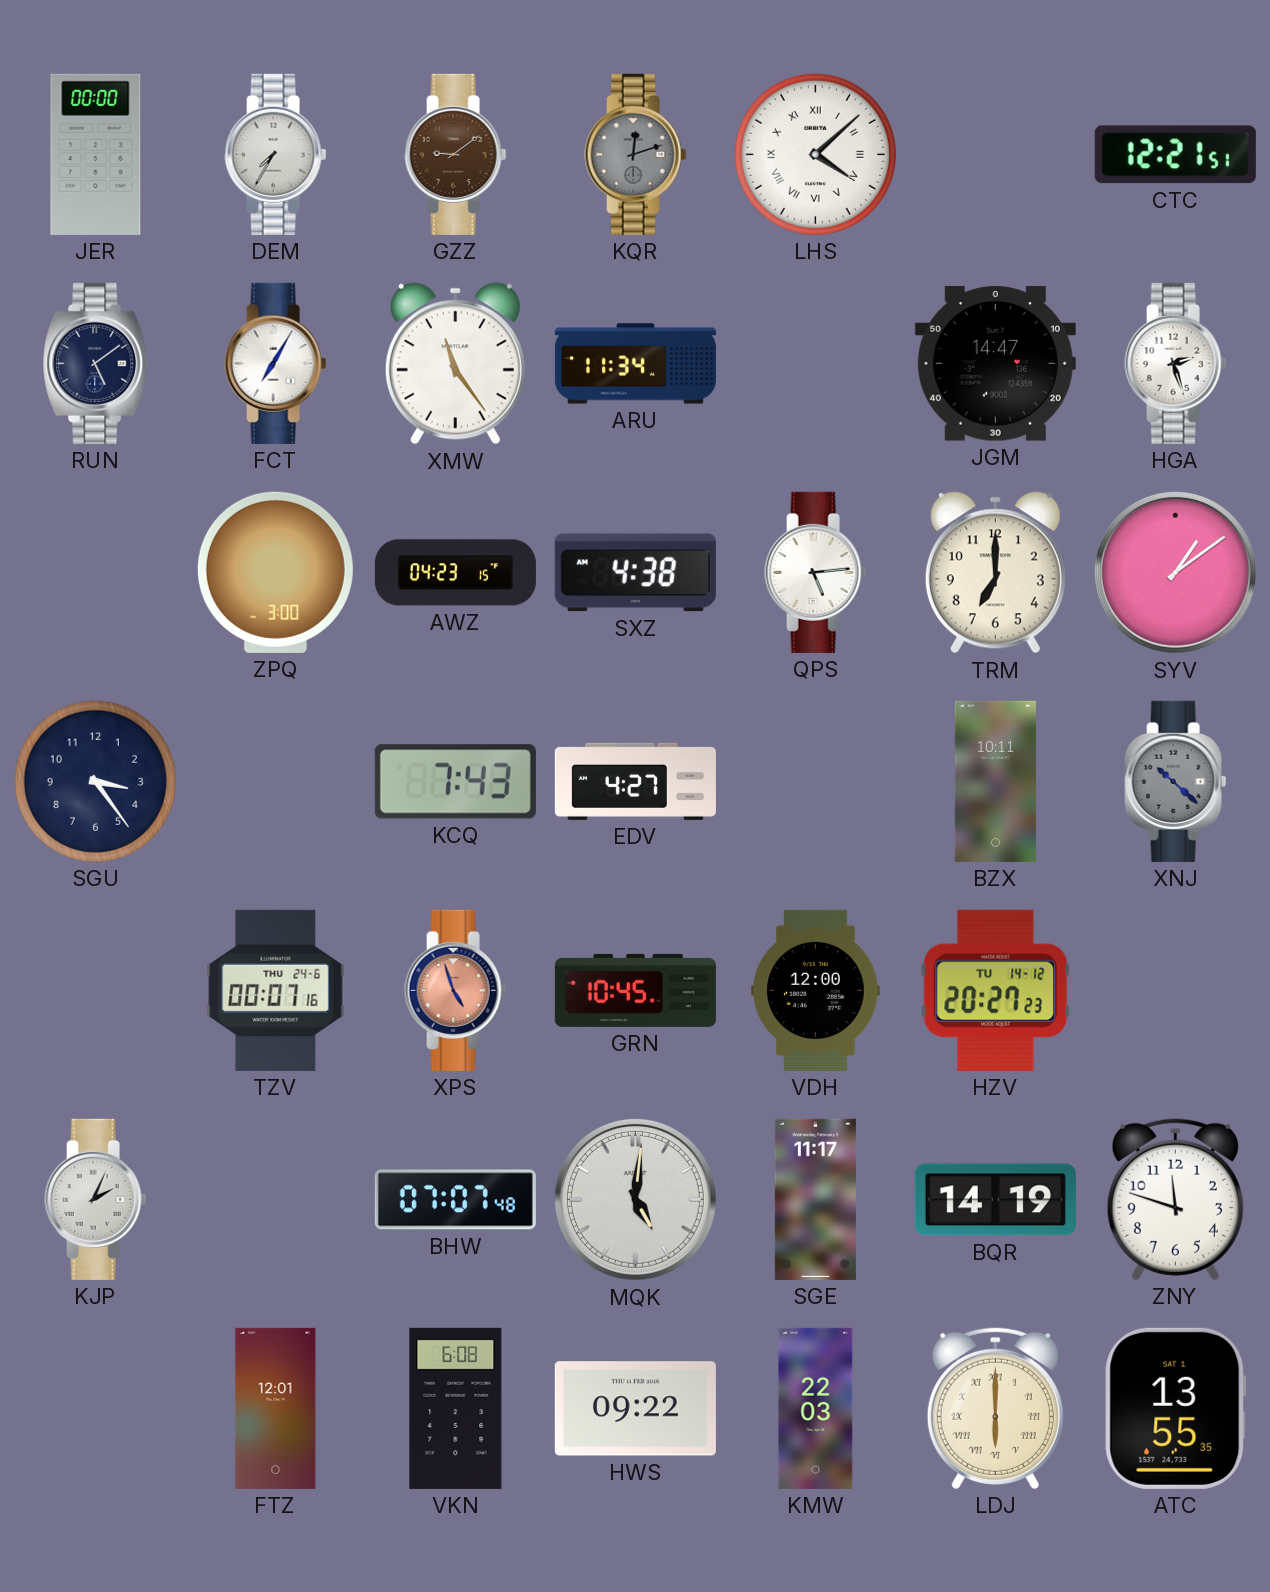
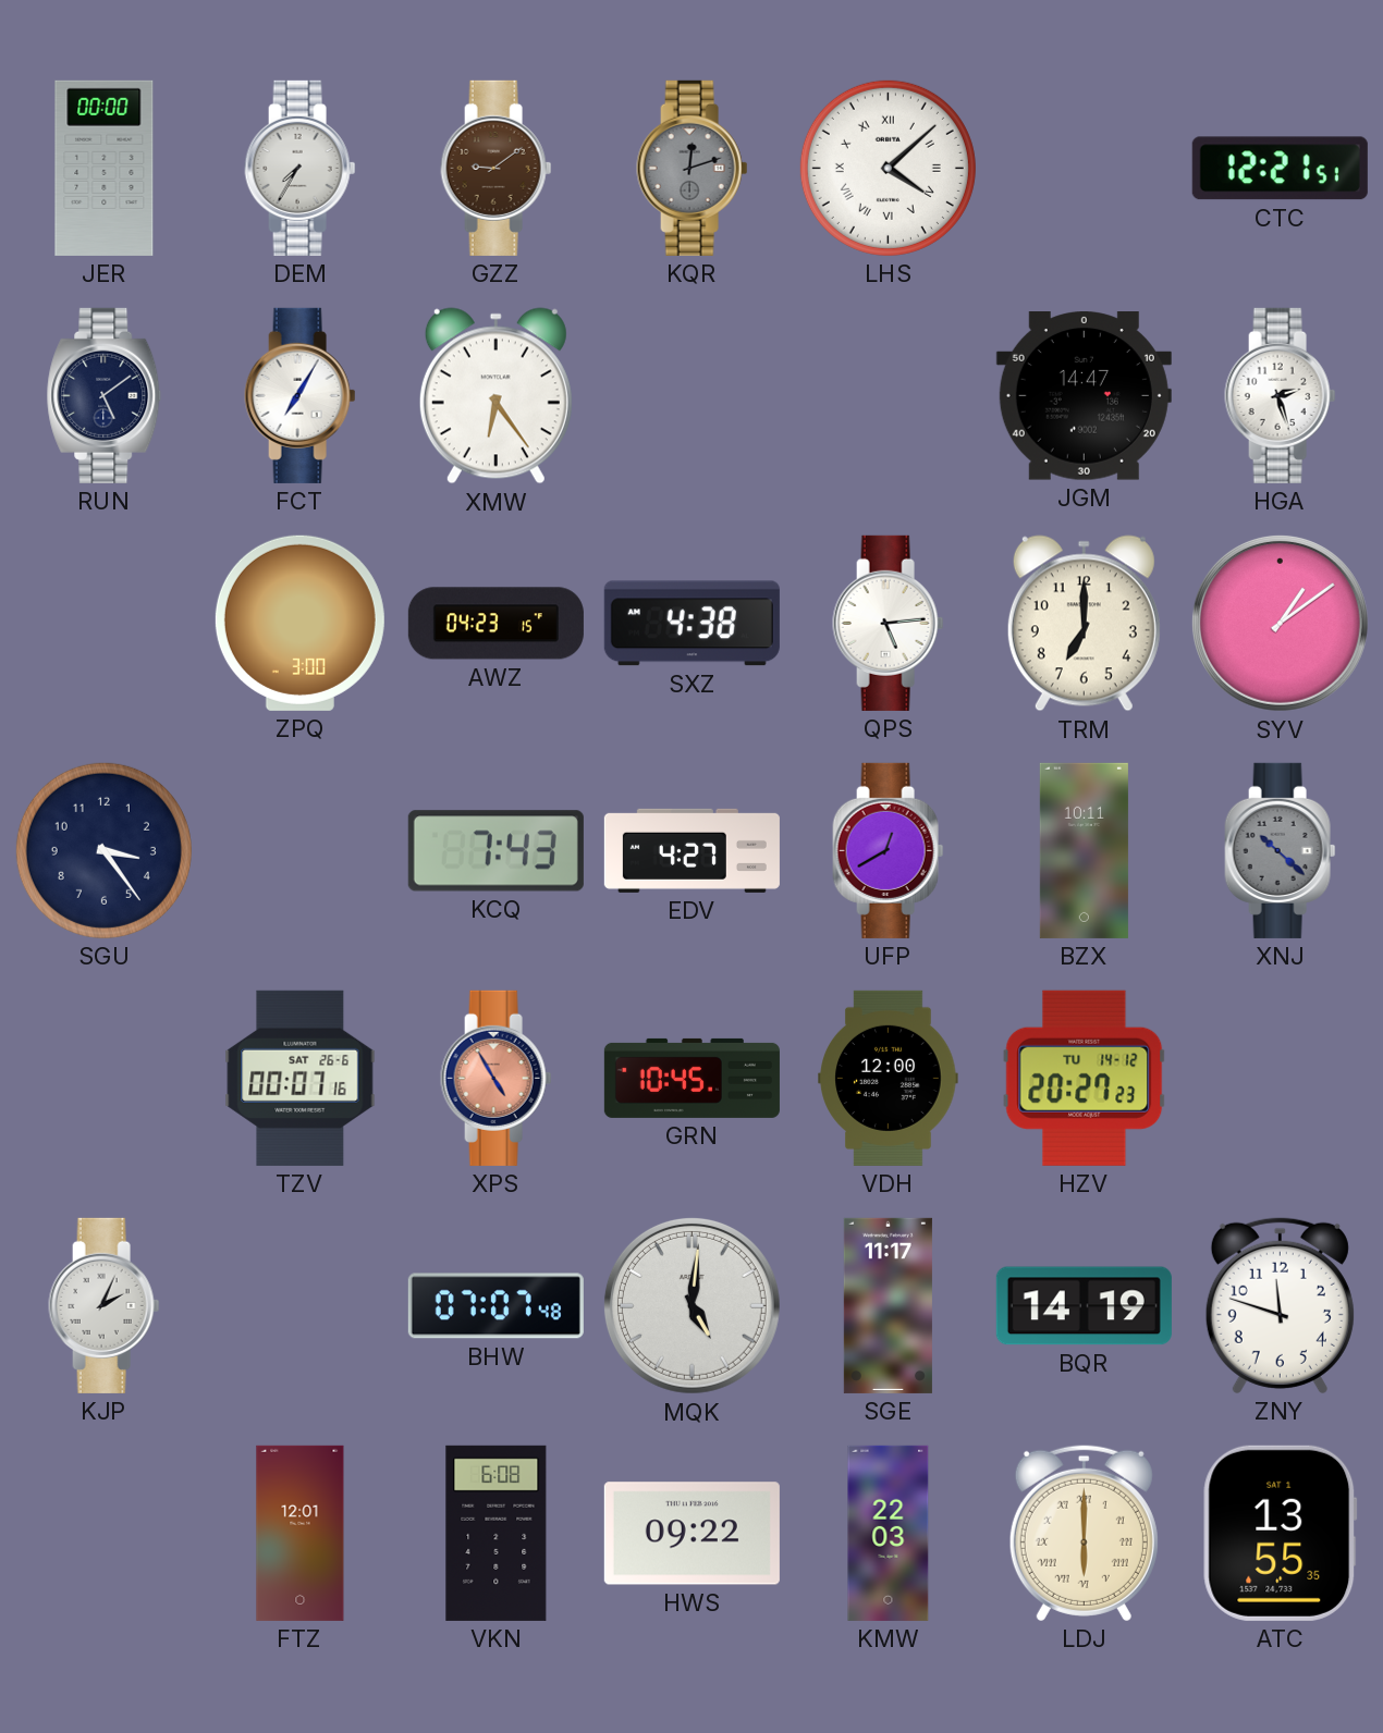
XMW: 11:24 -> 6:24 (495, 396)
ARU: 11:34 -> none (635, 364)
UFP: none -> 12:40 (889, 850)
TZV date: THU 24-6 -> SAT 26-6 (301, 1078)
XPS: 4:57 -> 4:55 (497, 1078)
